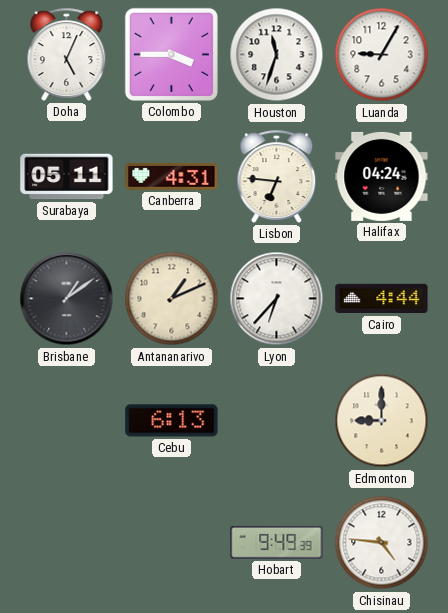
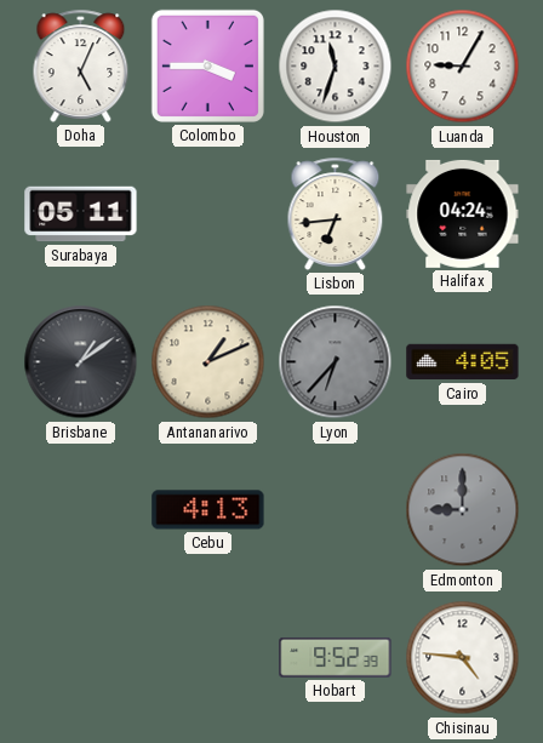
Canberra: 4:31 -> none (172, 176)
Lisbon: 6:46 -> 6:44 (336, 213)
Lyon dial: white -> grey (336, 362)
Cairo: 4:44 -> 4:05 (463, 362)
Cebu: 6:13 -> 4:13 (208, 510)
Edmonton dial: cream -> grey (463, 510)
Hobart: 9:49 -> 9:52 (336, 657)
